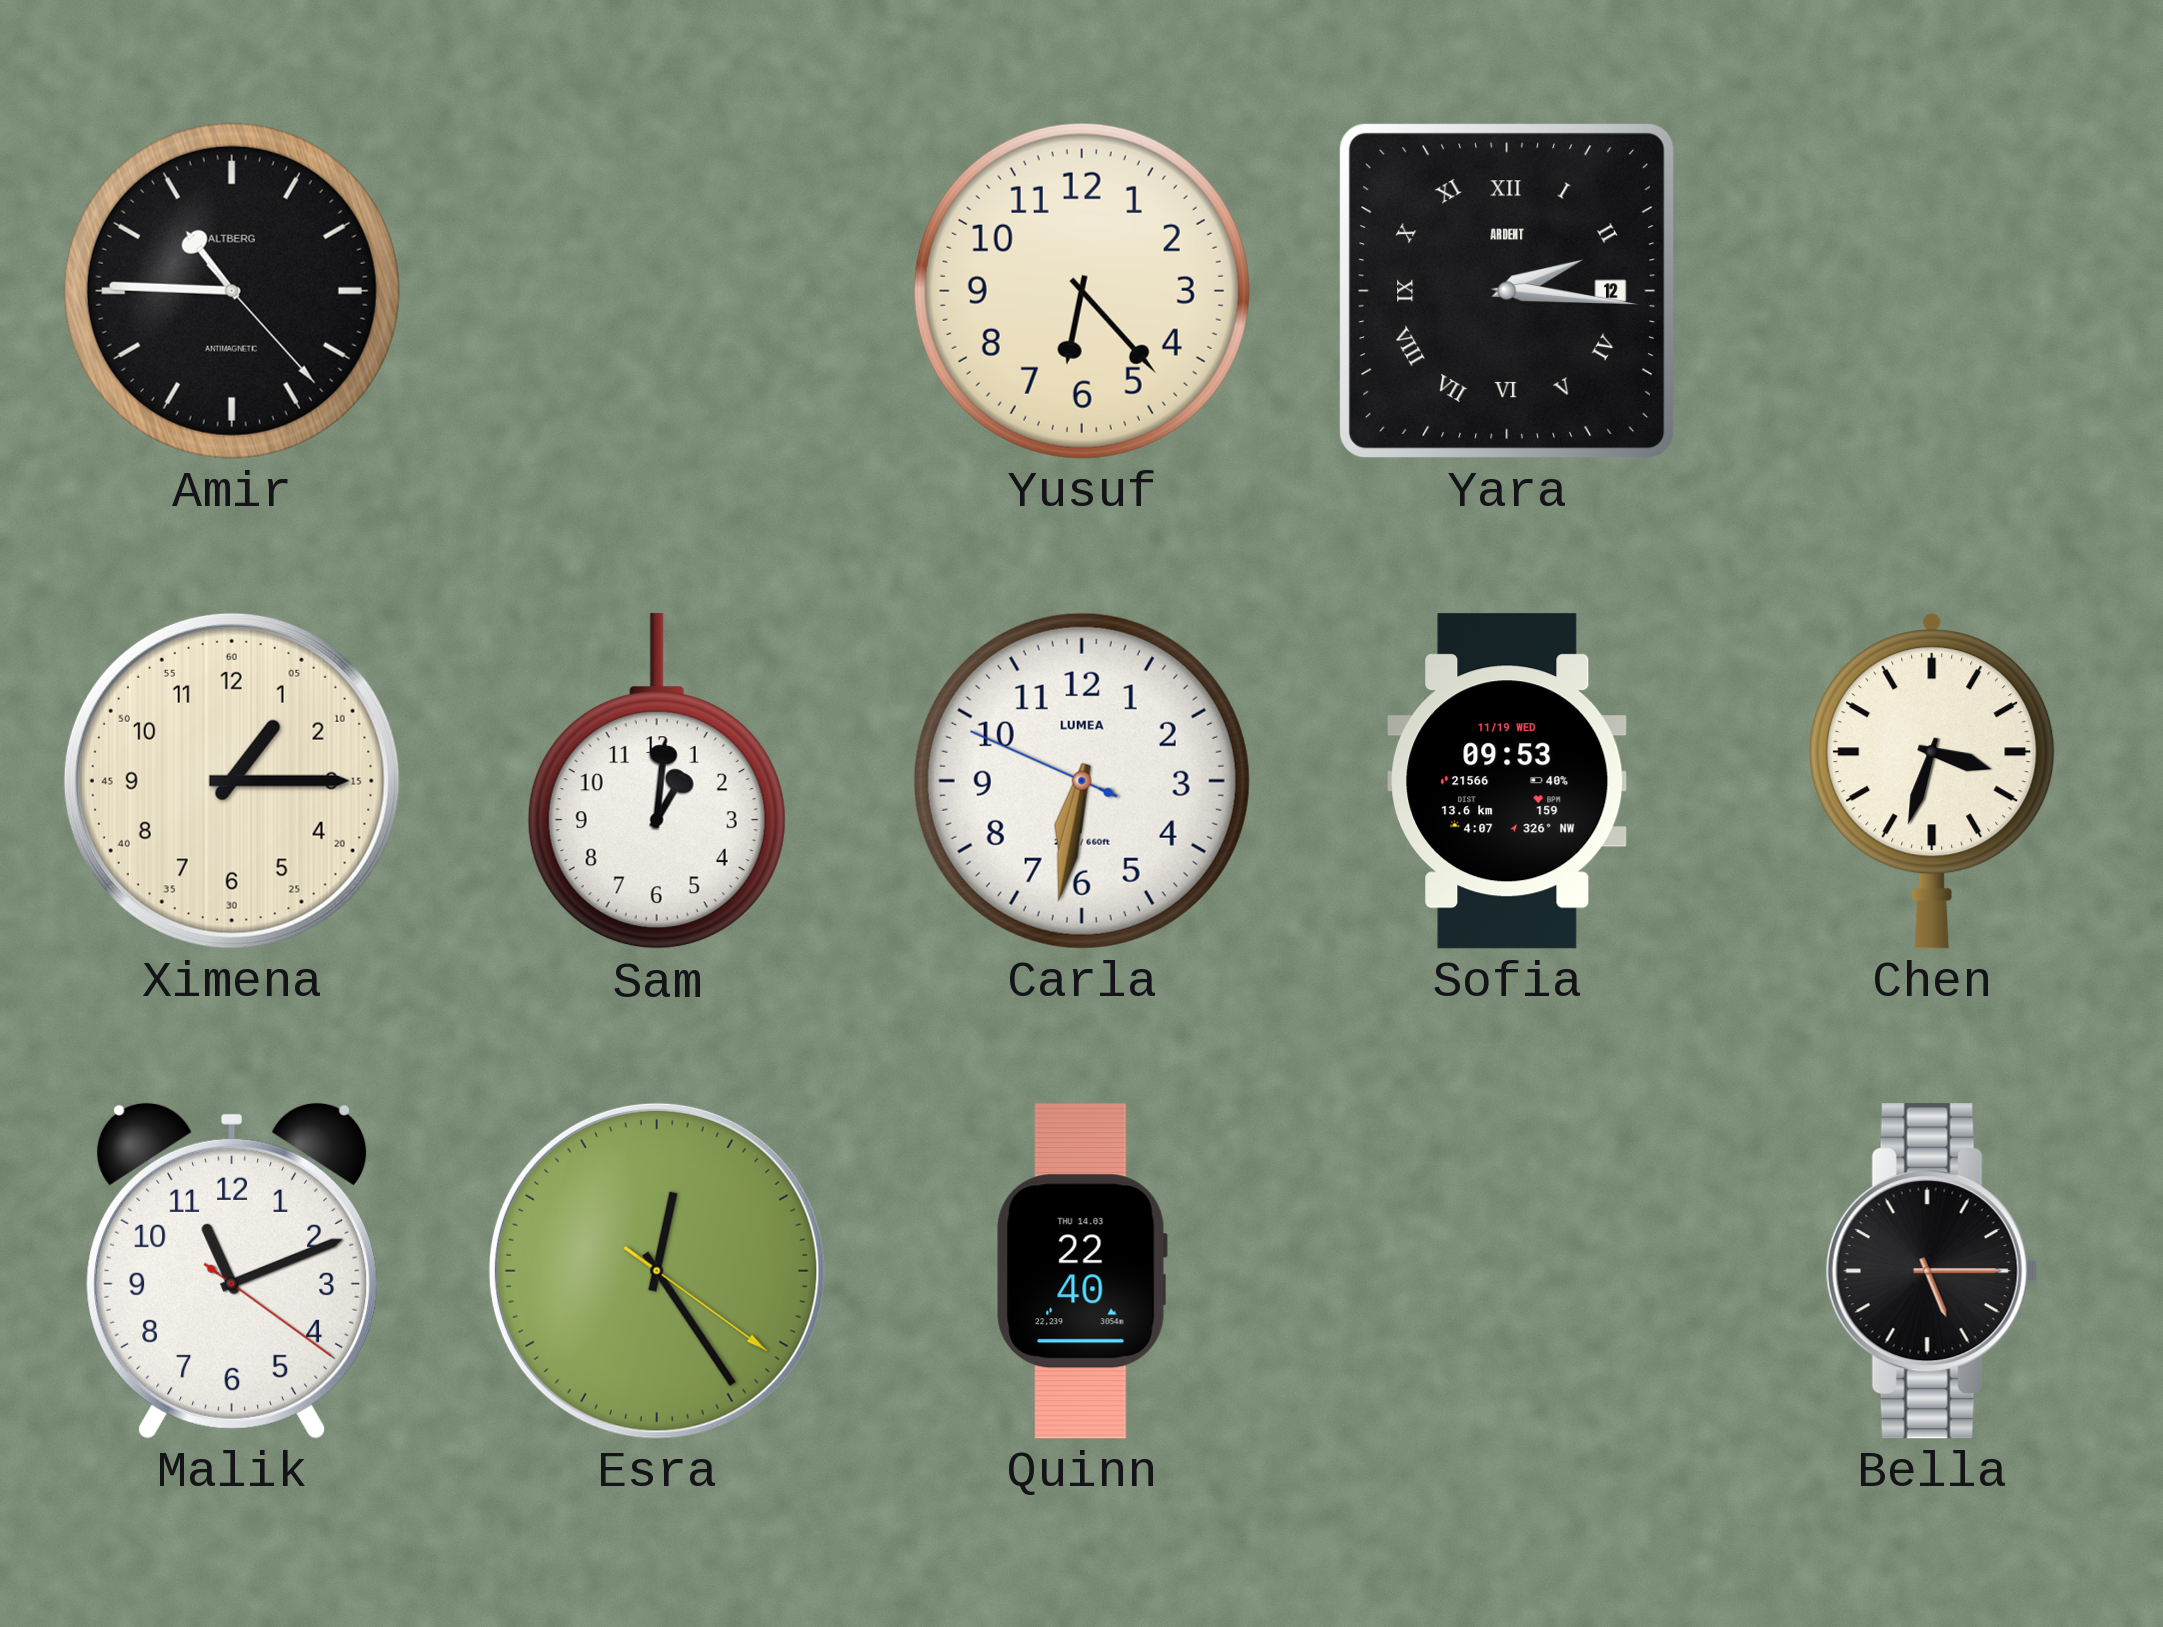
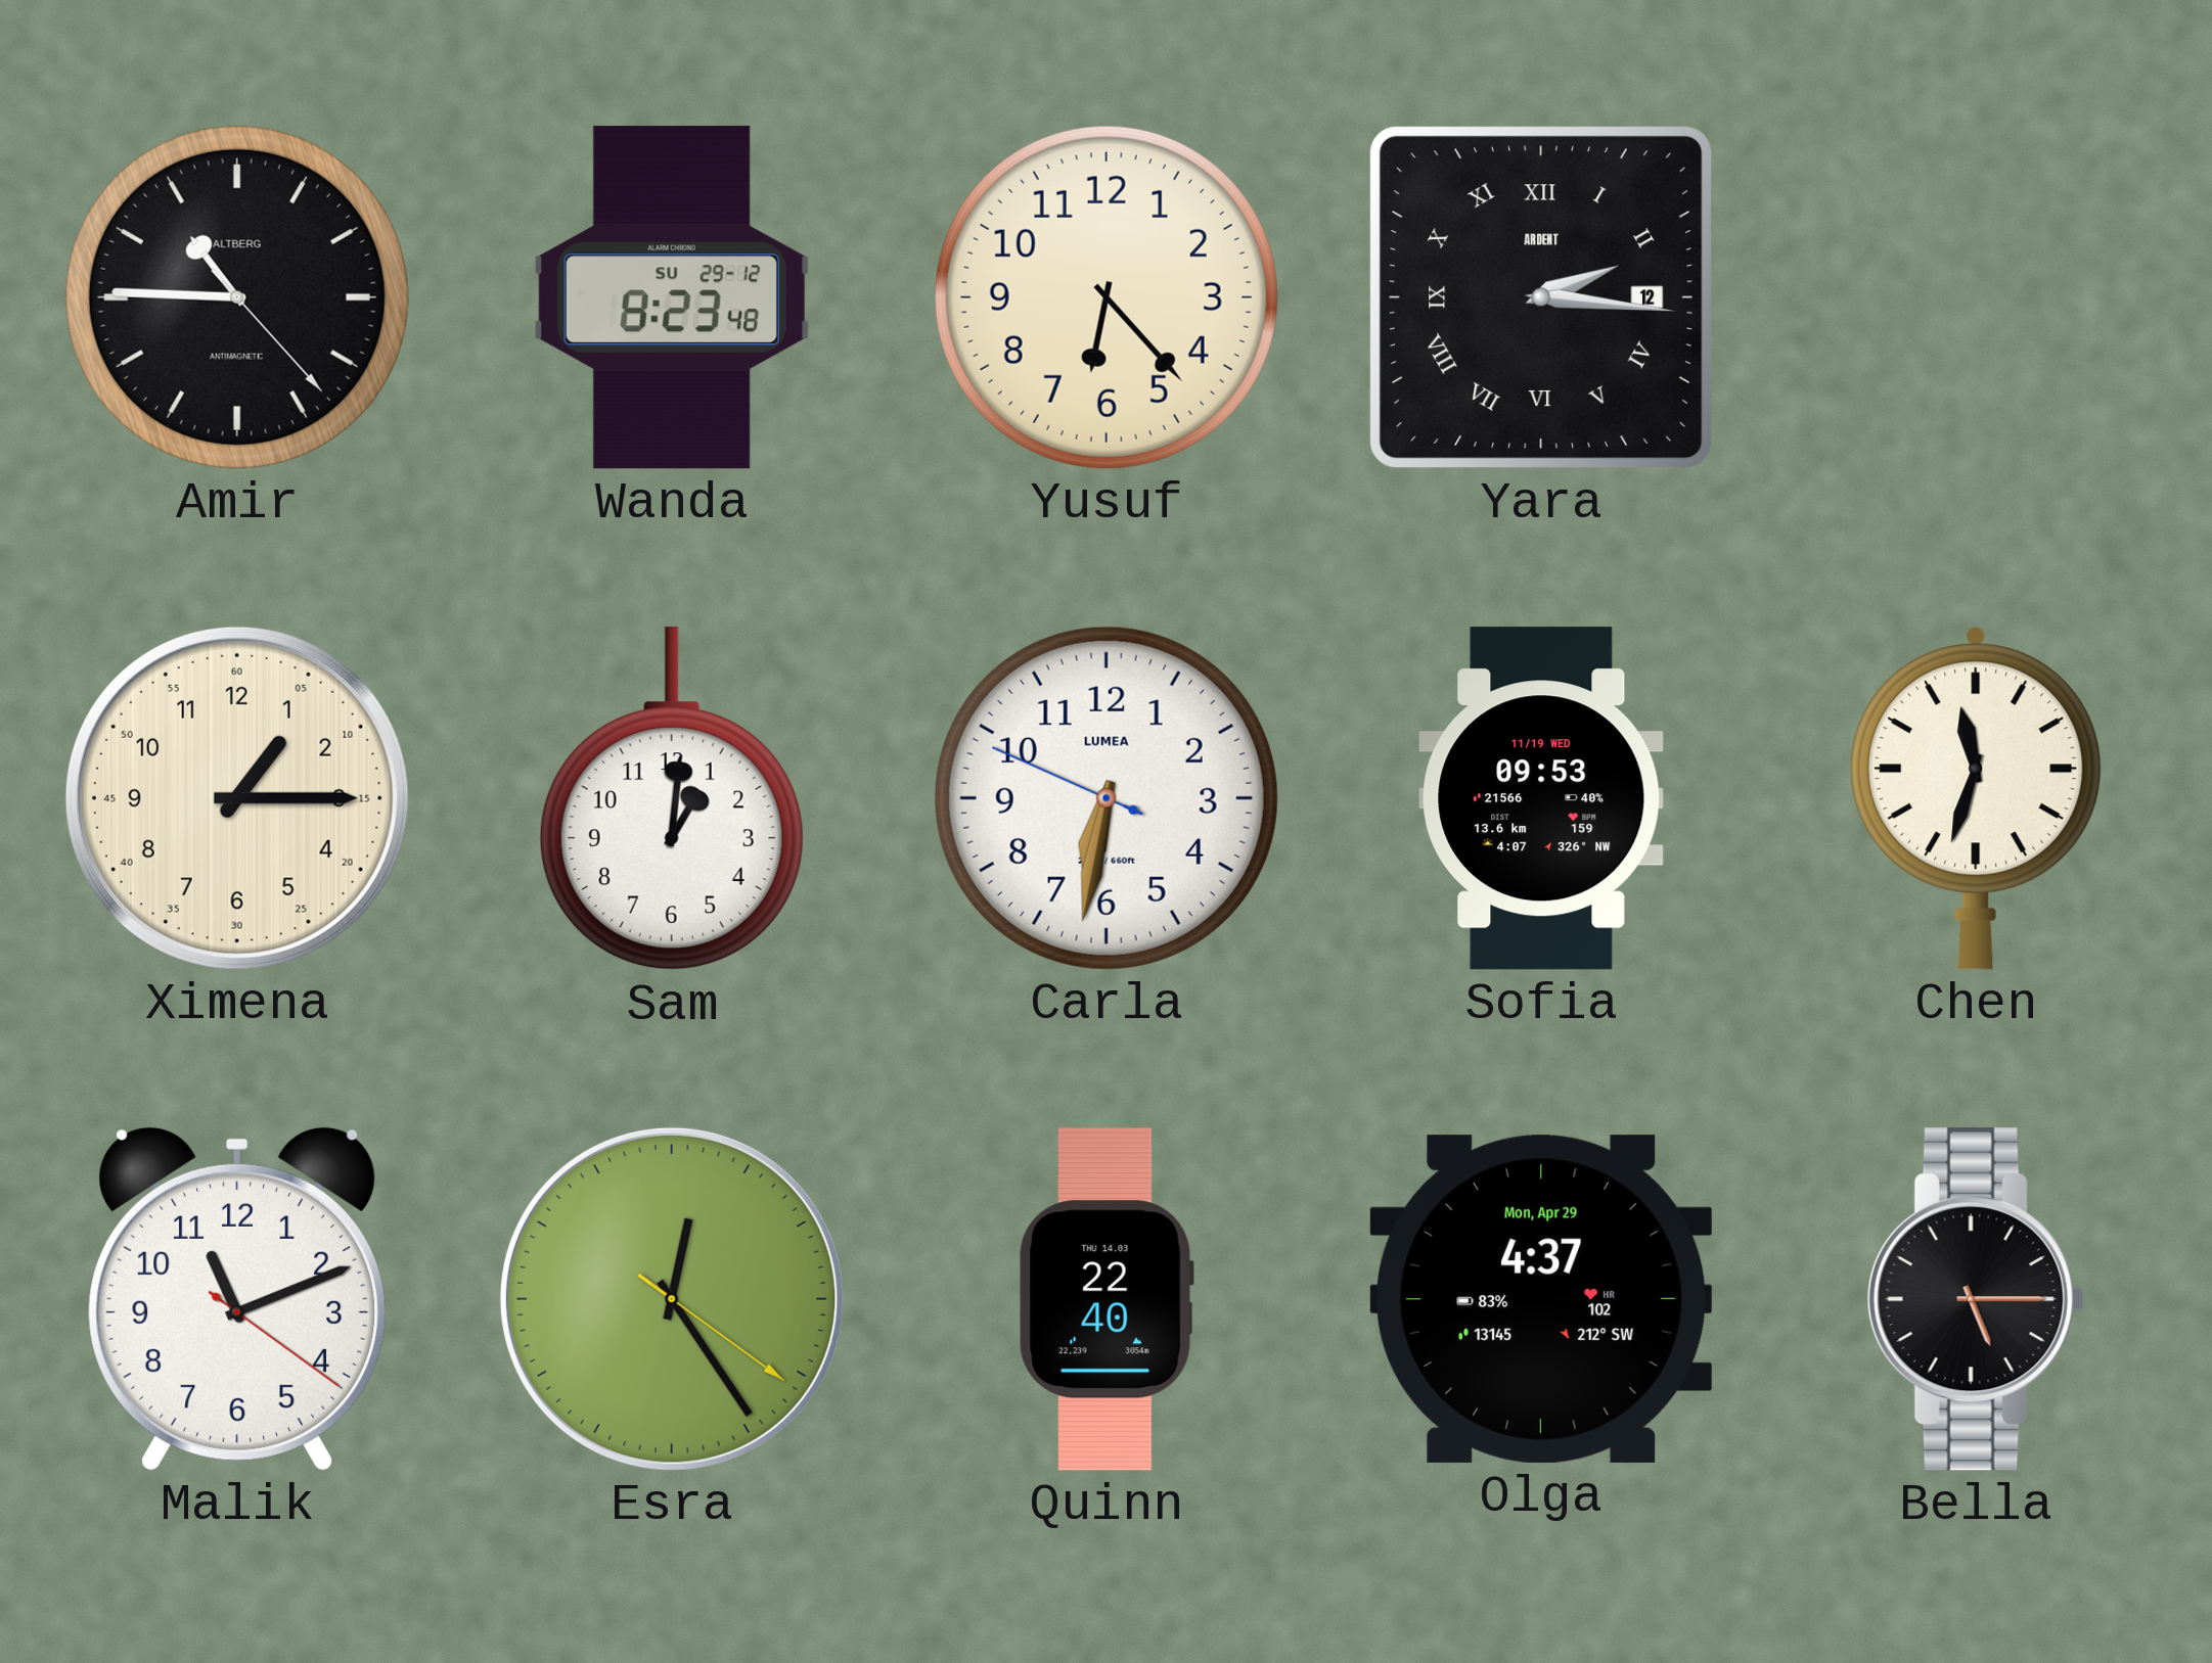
Wanda: none -> 8:23 (672, 297)
Chen: 3:33 -> 11:33 (1976, 798)
Olga: none -> 4:37 (1541, 1299)
